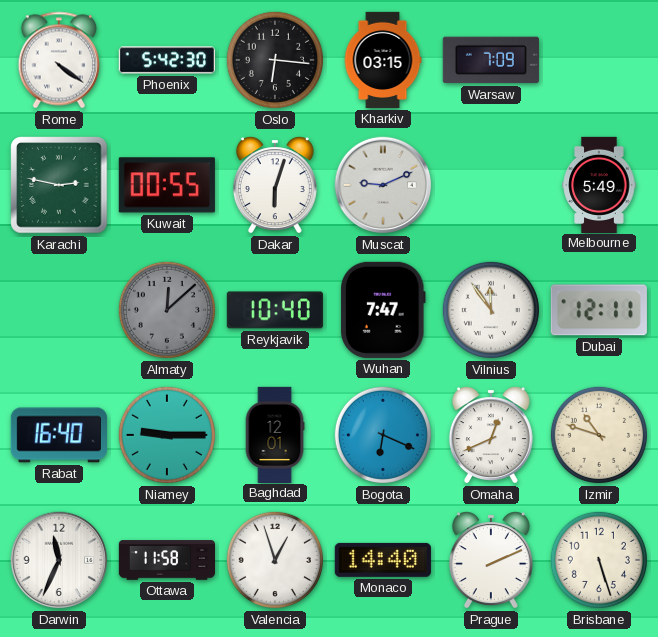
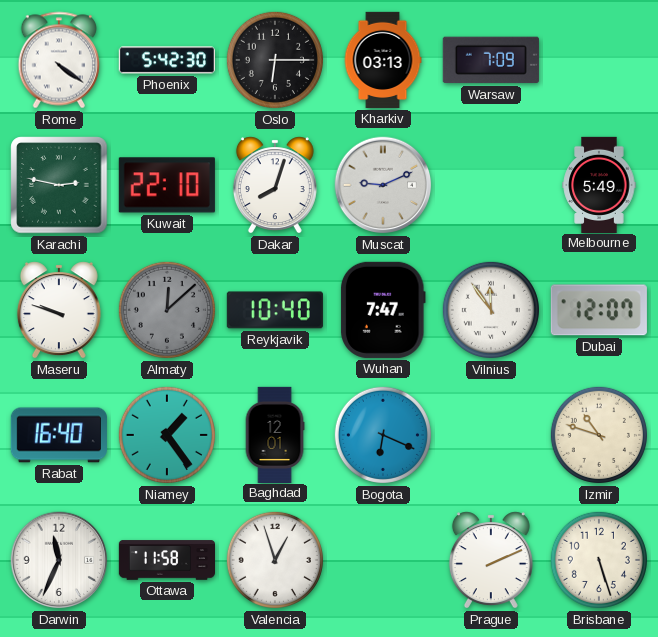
Oslo: 6:16 -> 6:15 (275, 60)
Kharkiv: 03:15 -> 03:13 (383, 60)
Kuwait: 00:55 -> 22:10 (167, 185)
Dakar: 6:03 -> 8:03 (275, 185)
Maseru: none -> 9:48 (59, 310)
Dubai: 12:11 -> 12:07 (599, 310)
Niamey: 9:15 -> 1:24 (167, 435)
Omaha: 12:41 -> none (491, 435)
Monaco: 14:40 -> none (383, 560)
